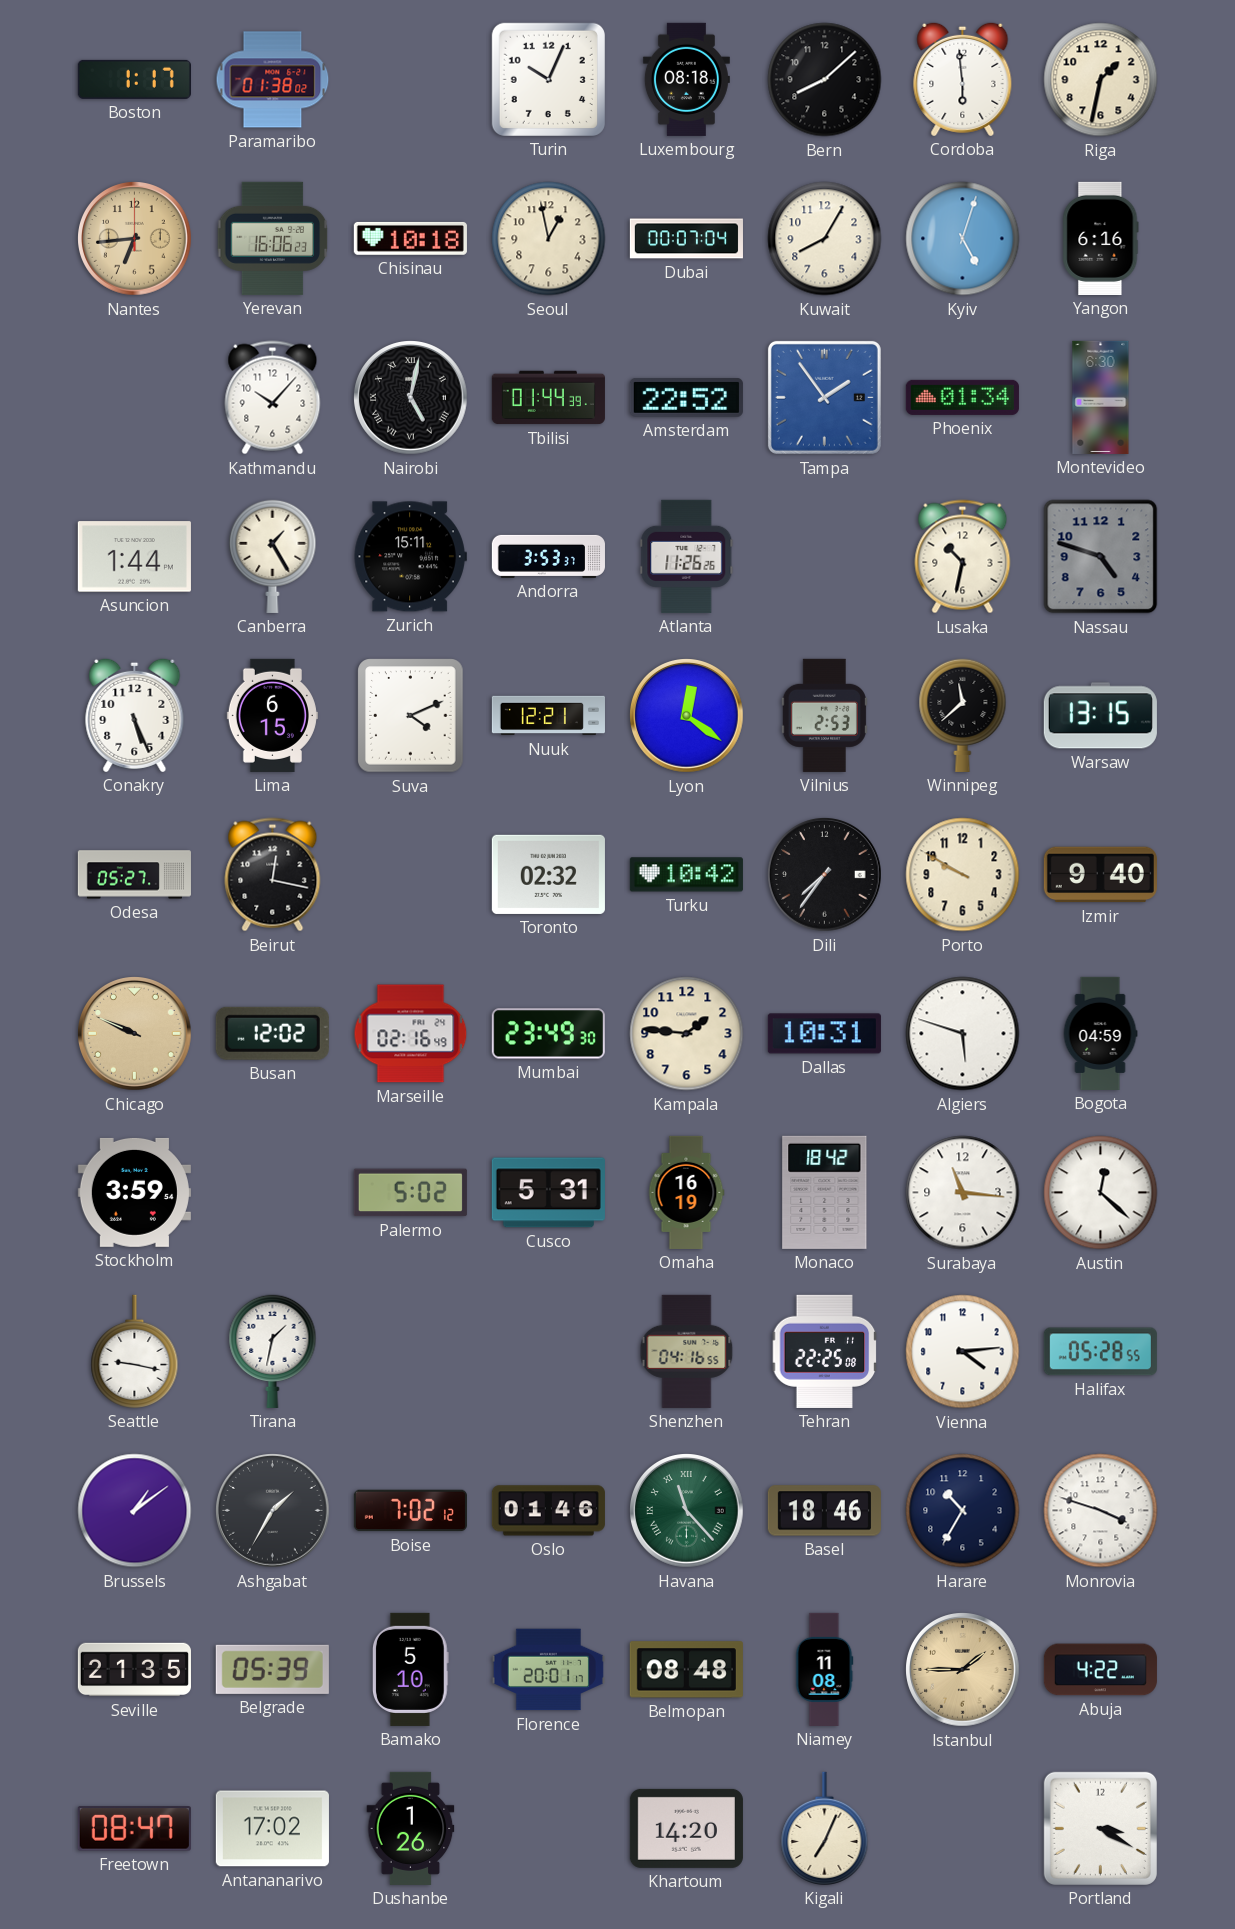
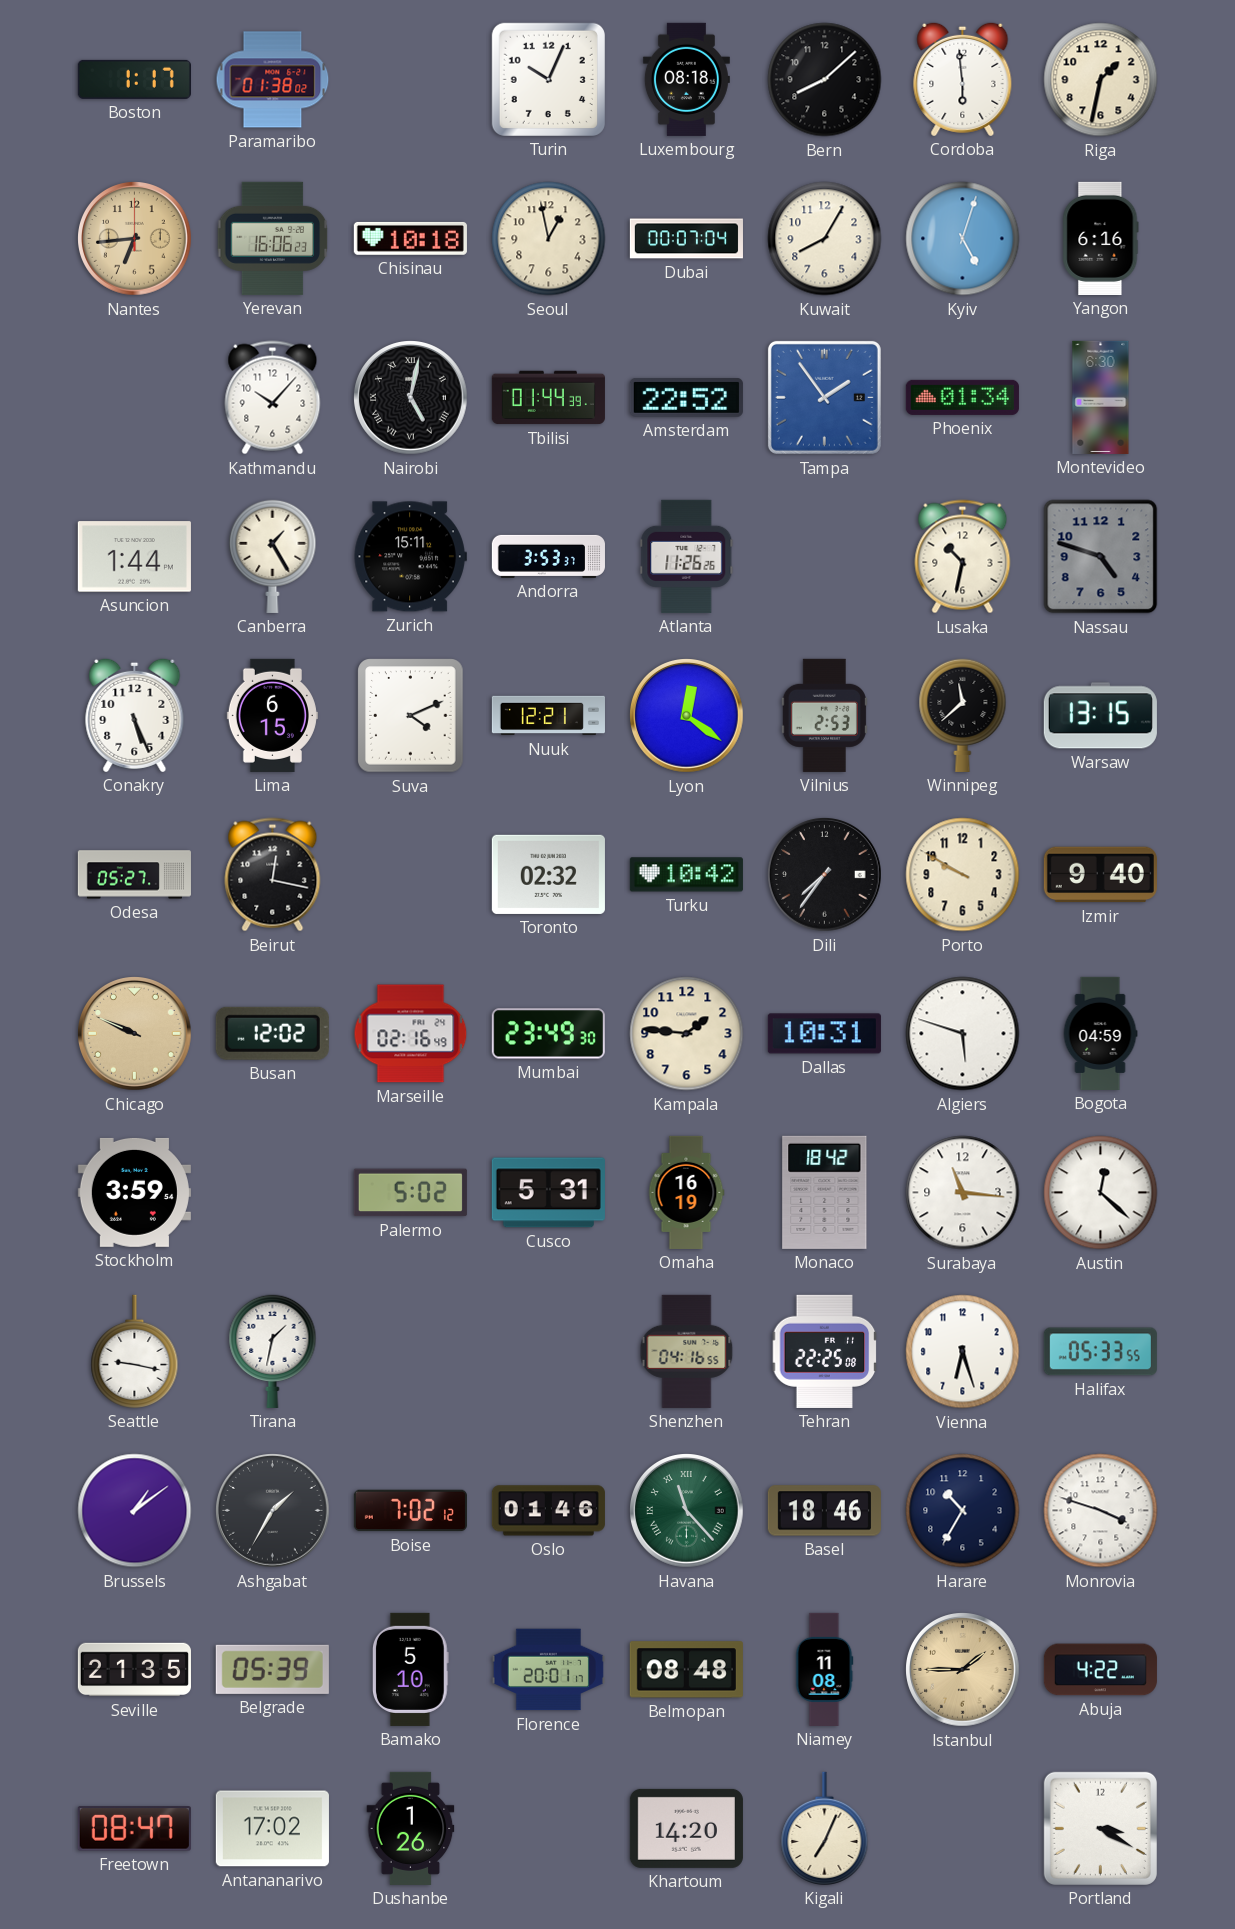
Vienna: 4:14 -> 6:27 (963, 1352)
Halifax: 05:28 -> 05:33 (1100, 1352)
